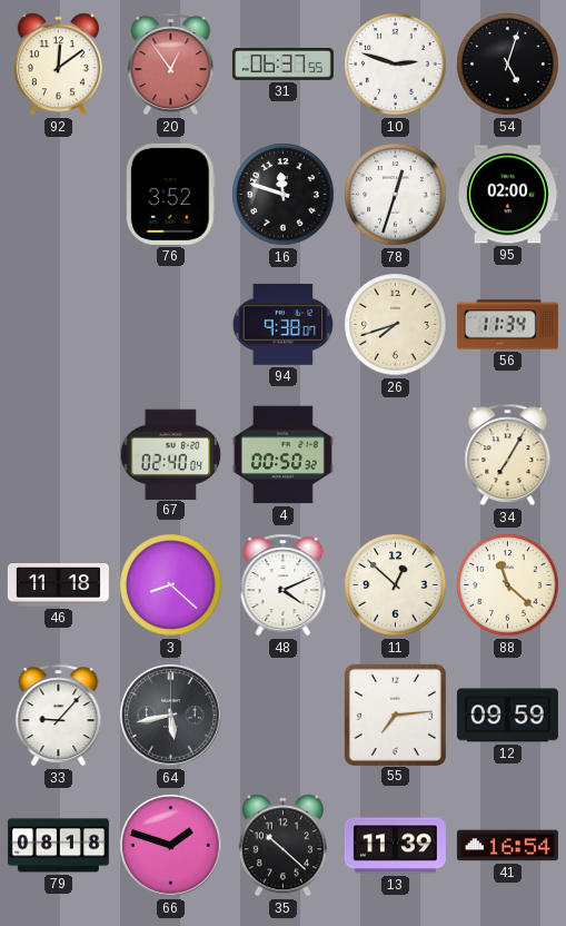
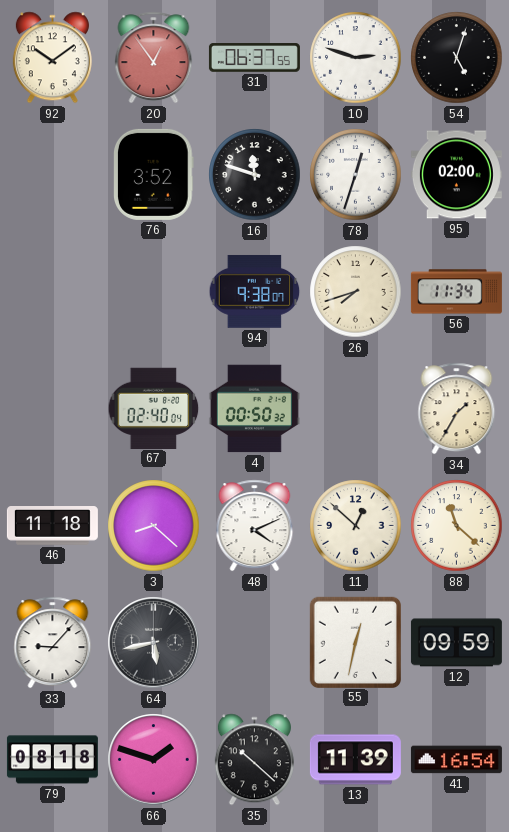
92: 12:09 -> 10:09 (52, 58)
34: 7:05 -> 1:35 (457, 409)
55: 7:14 -> 12:32 (355, 642)
